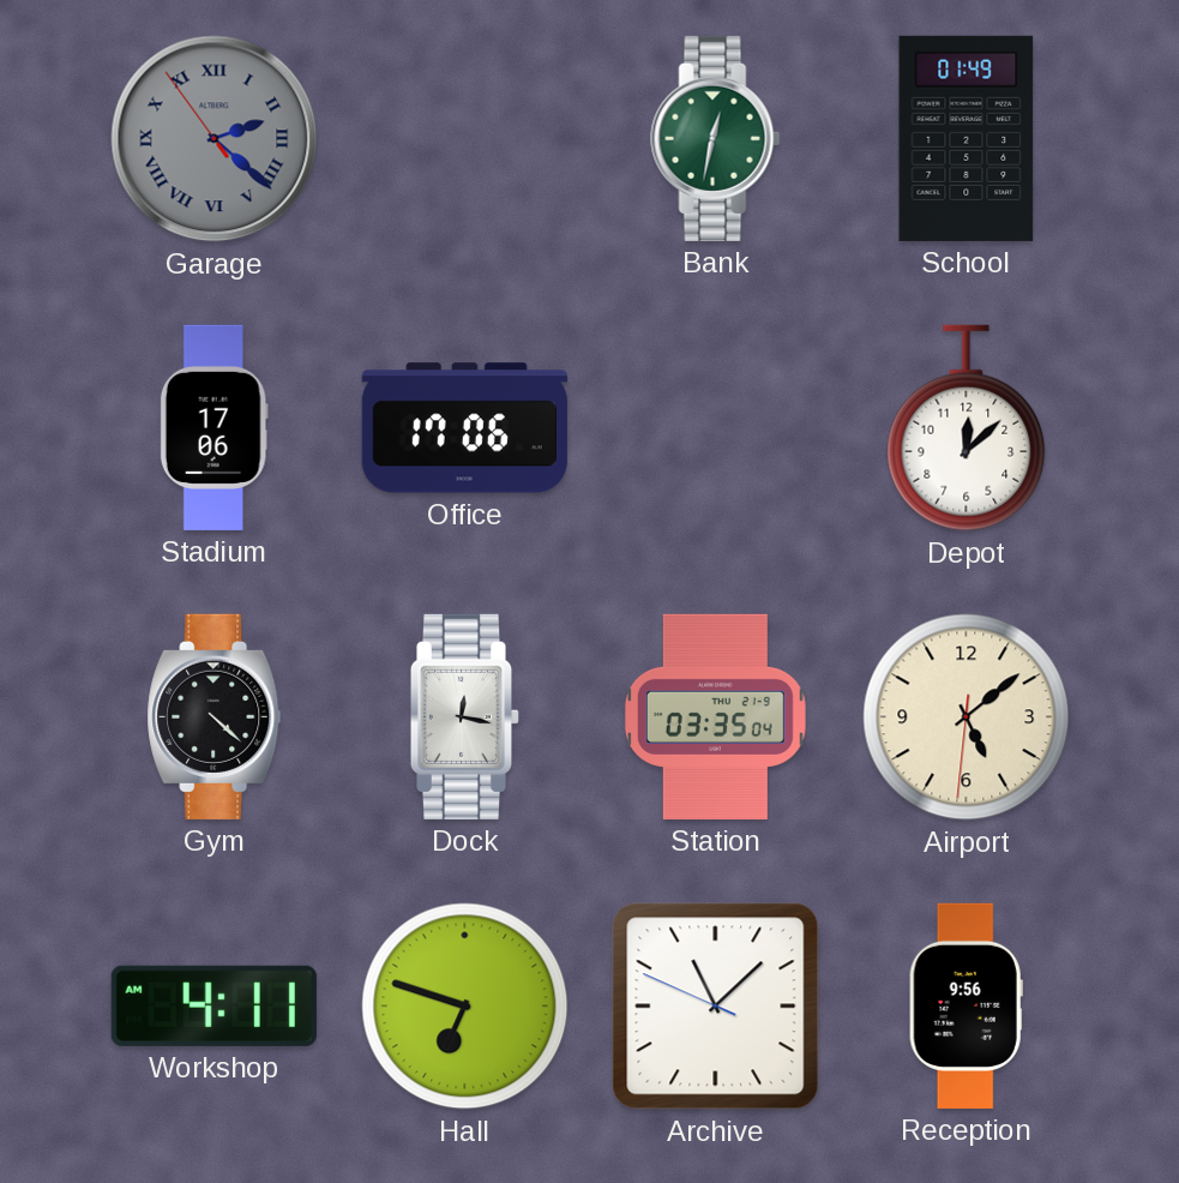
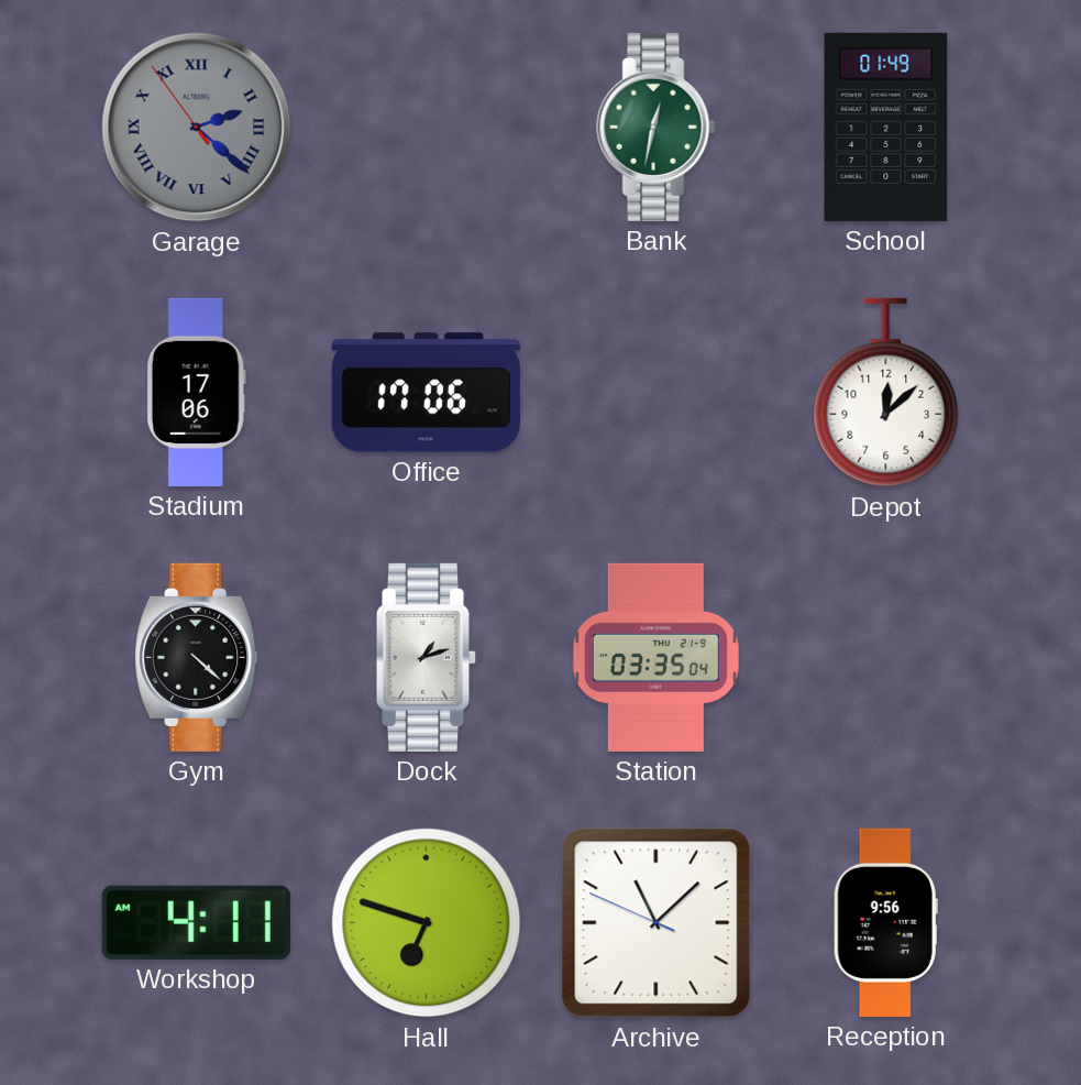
Dock: 12:17 -> 1:12 (427, 657)
Airport: 5:08 -> none (967, 717)
